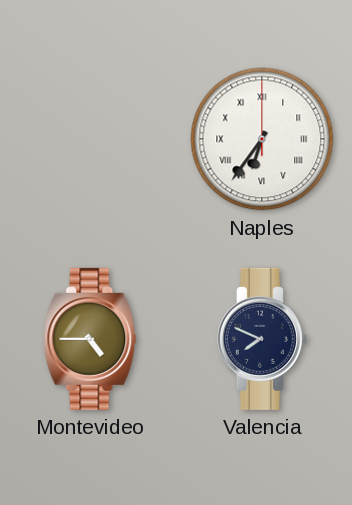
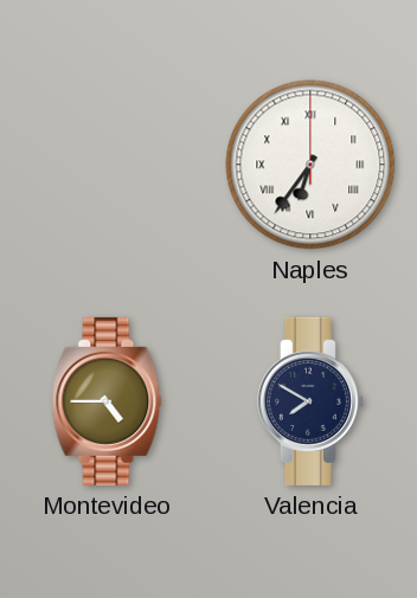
Valencia: 7:49 -> 7:50 (310, 401)
